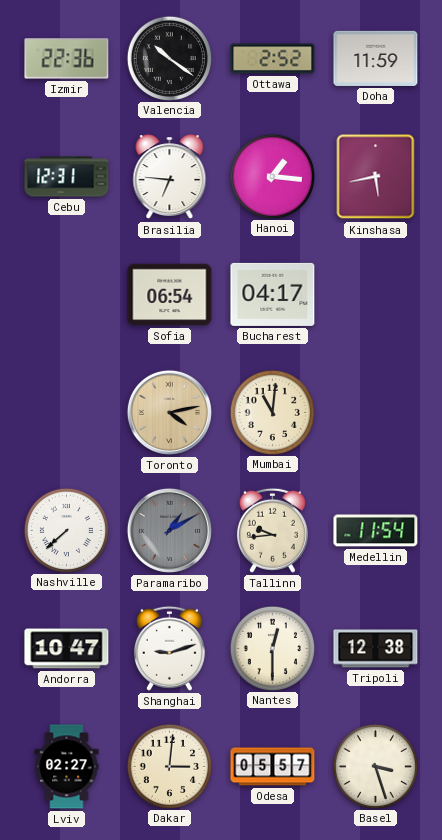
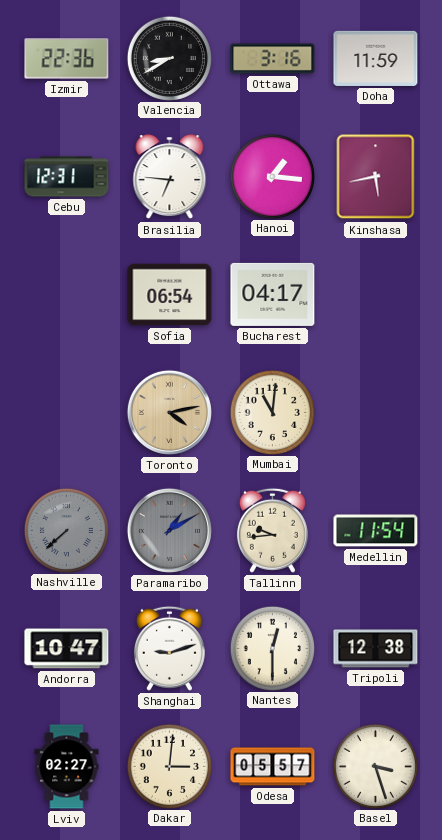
Valencia: 10:21 -> 8:40 (169, 58)
Ottawa: 2:52 -> 3:16 (273, 59)
Nashville dial: white -> grey (66, 530)
